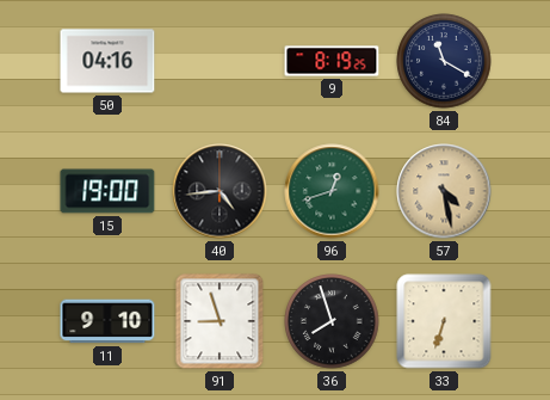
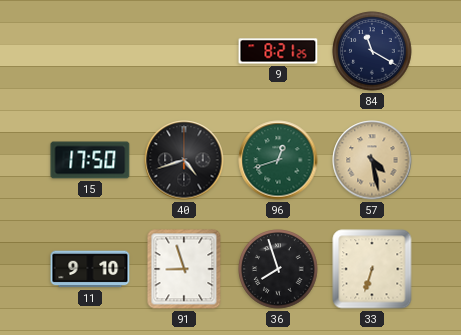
50: 04:16 -> none (107, 61)
9: 8:19 -> 8:21 (278, 51)
15: 19:00 -> 17:50 (90, 160)
40: 4:44 -> 4:42 (184, 160)
